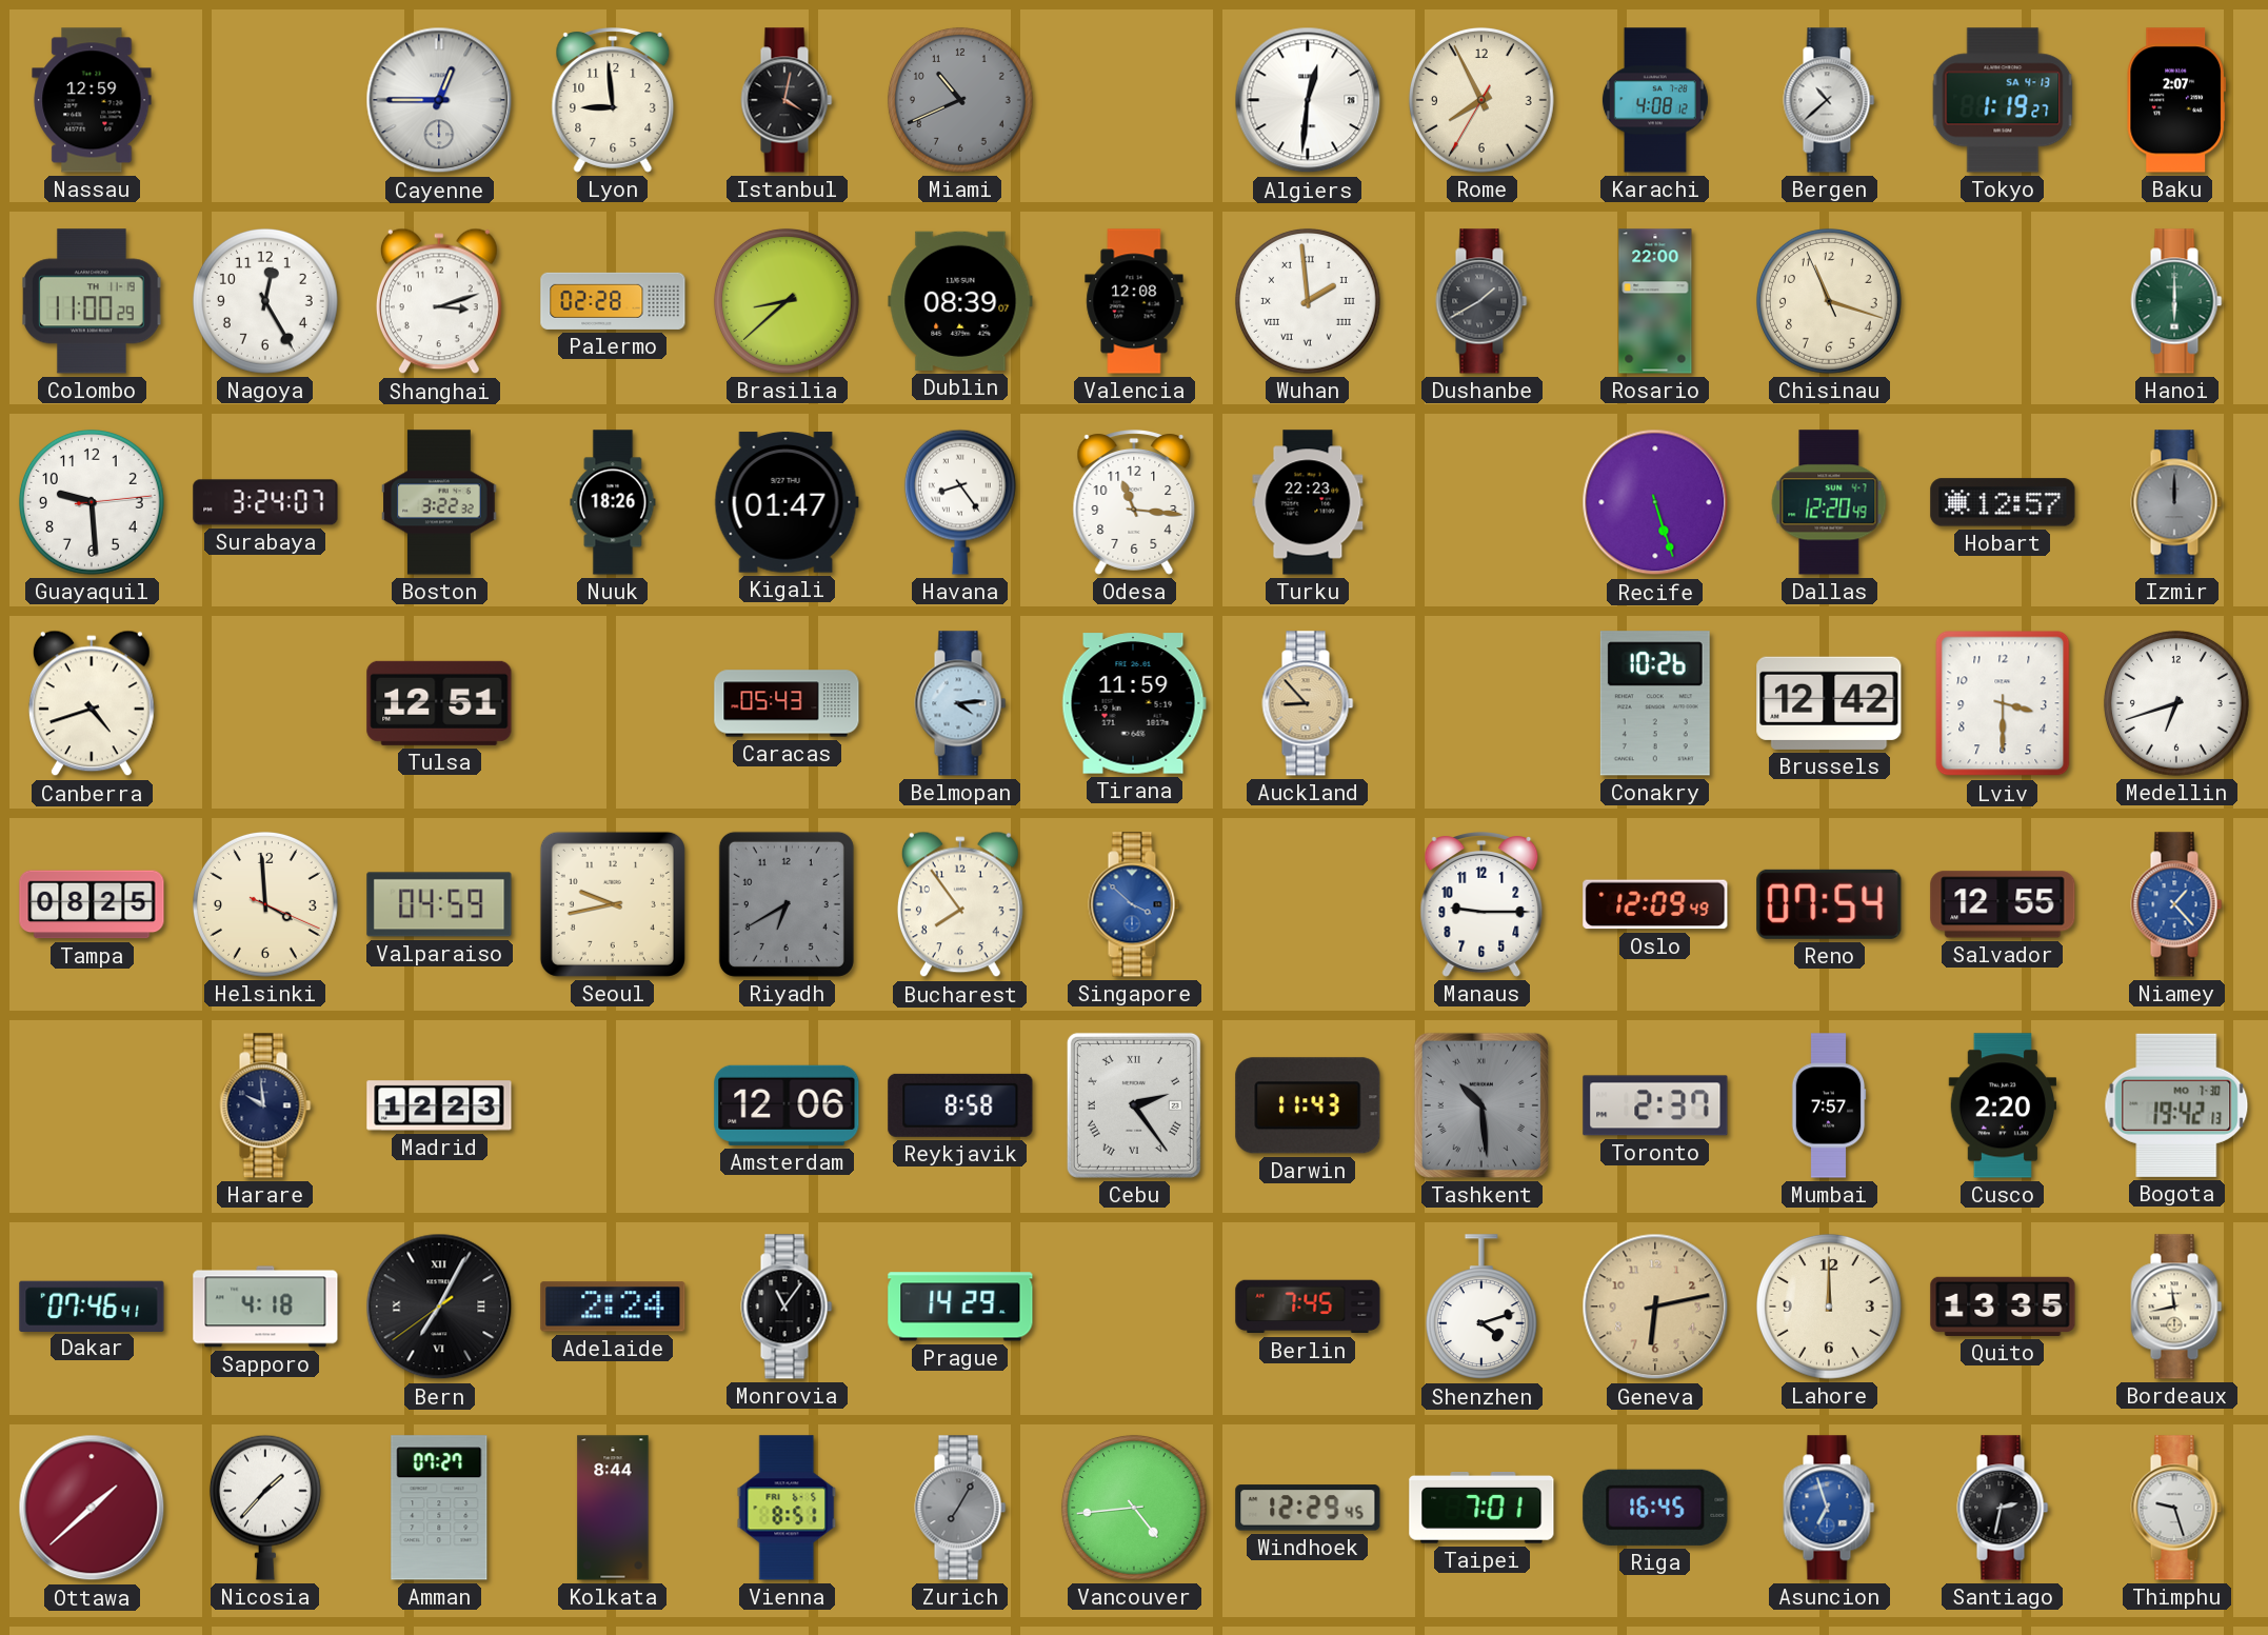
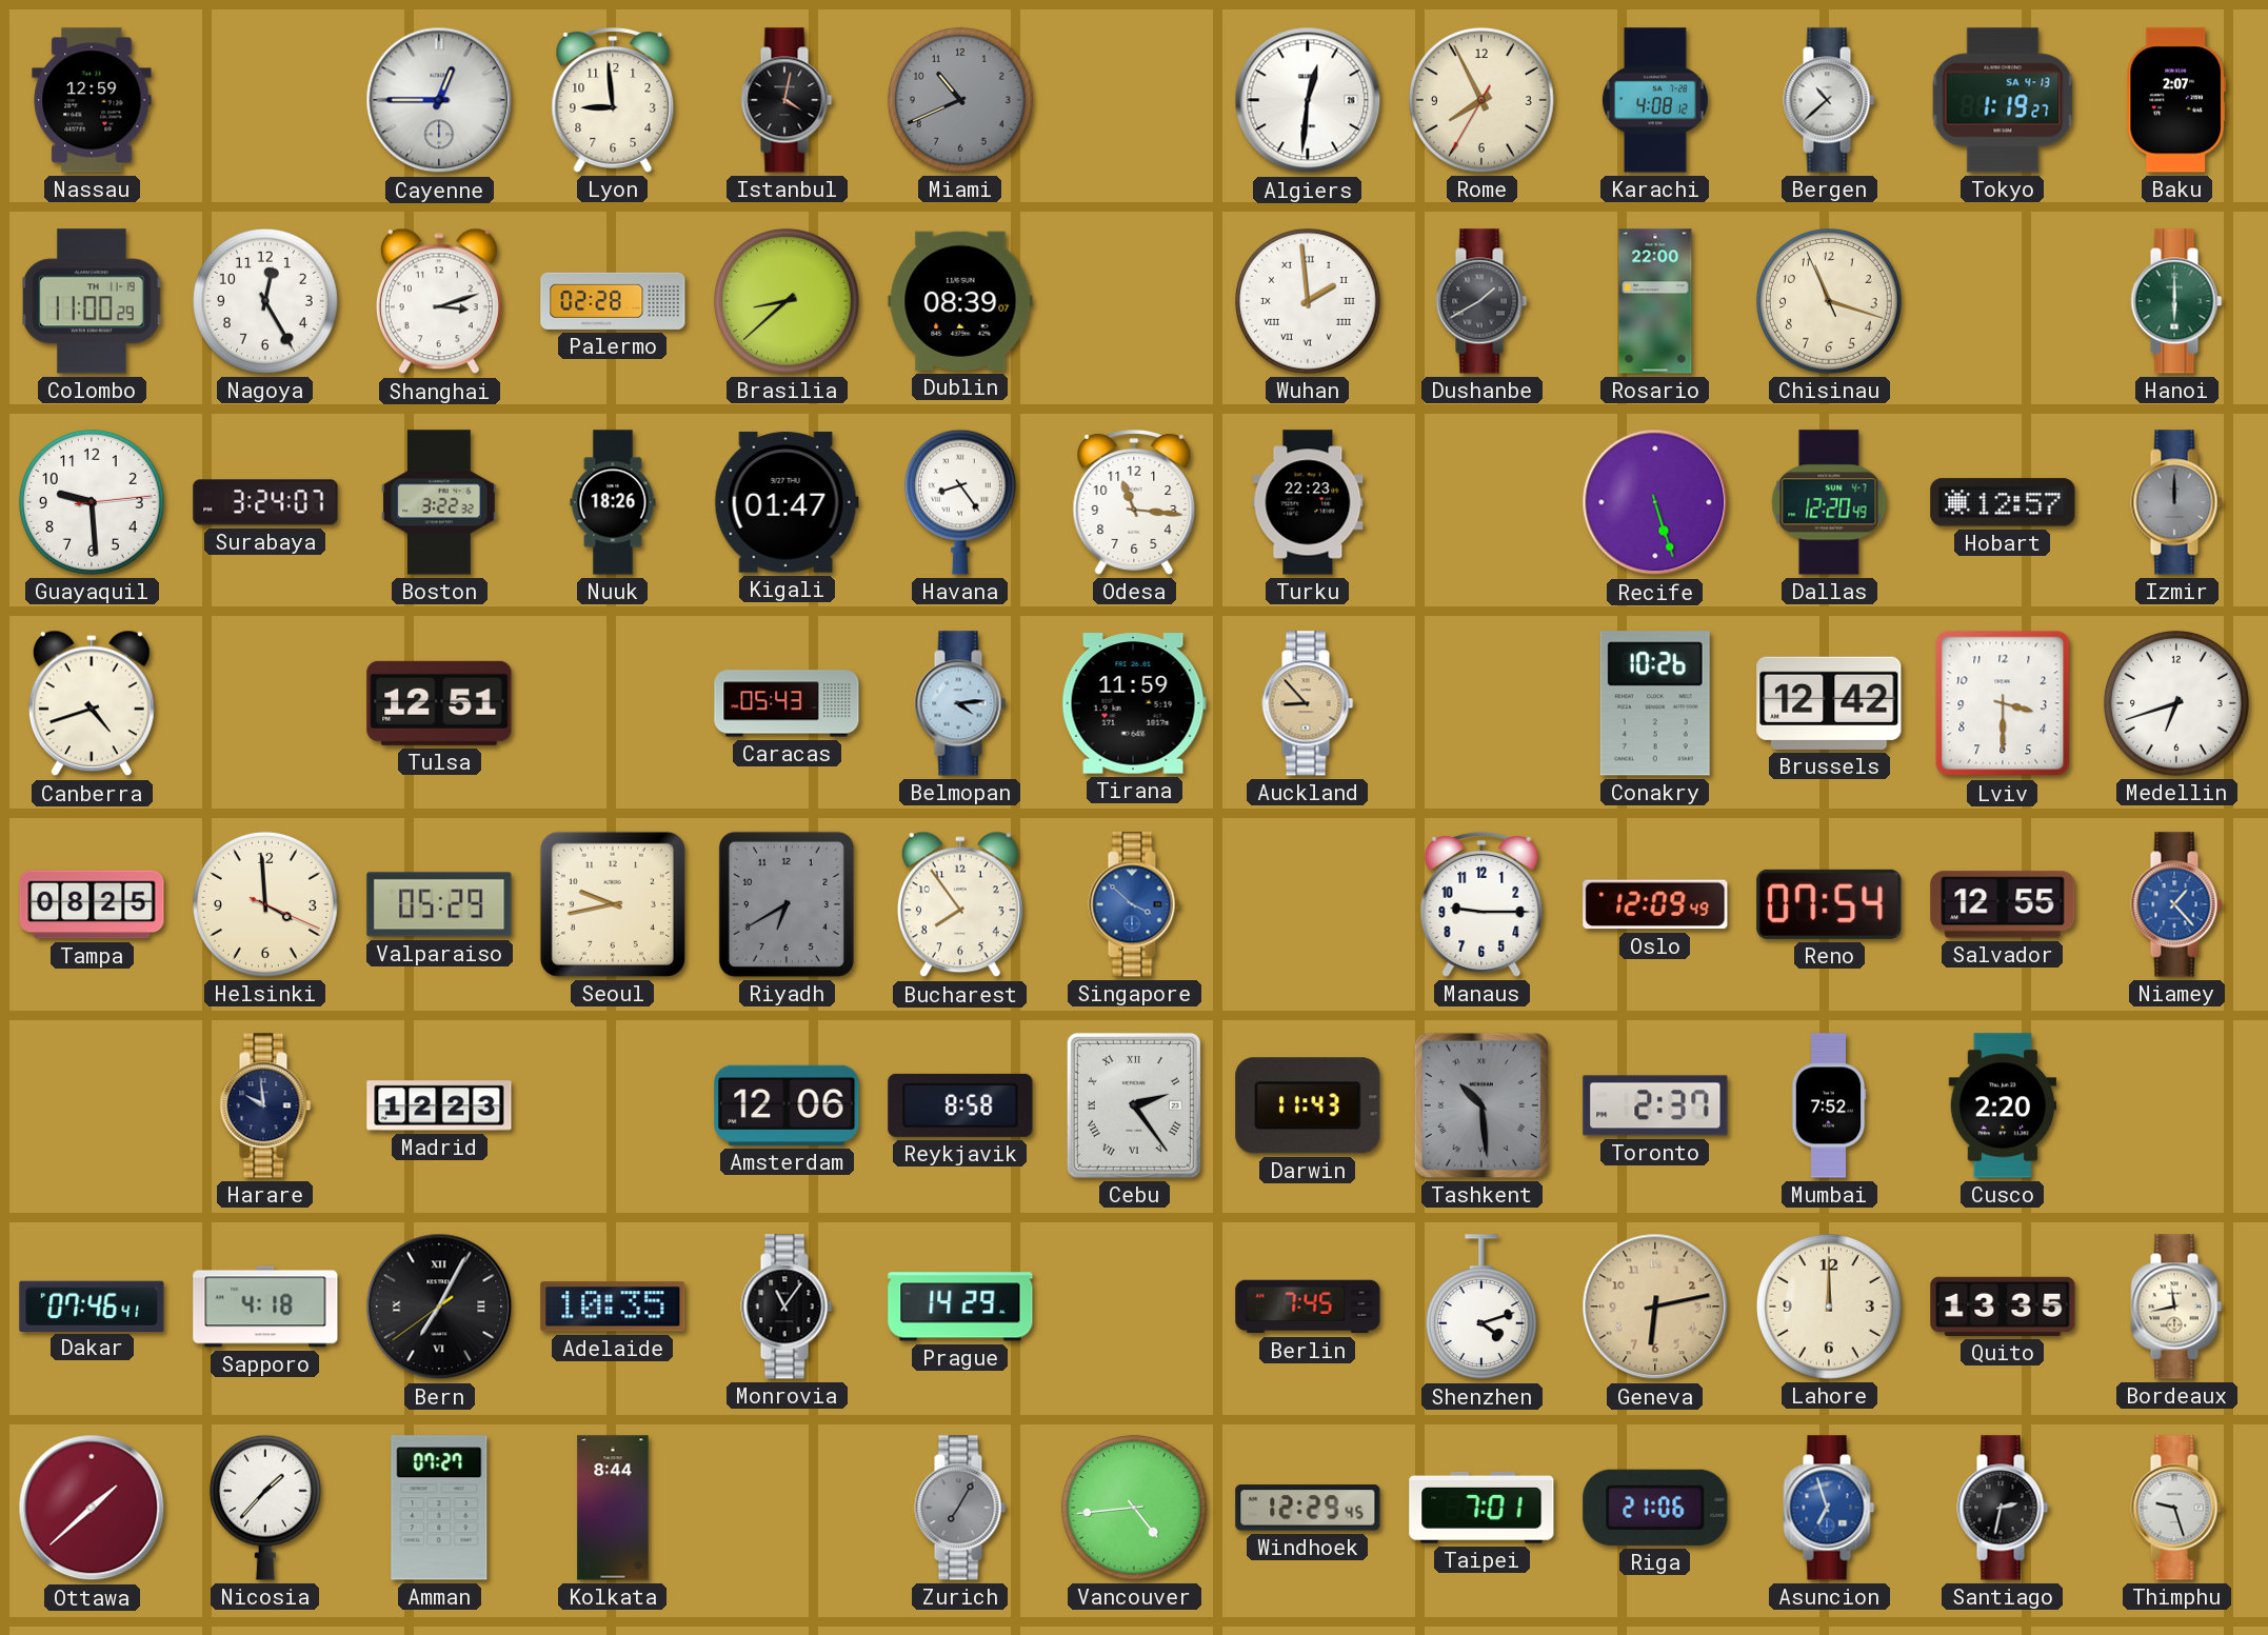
Valencia: 12:08 -> none (1134, 301)
Valparaiso: 04:59 -> 05:29 (439, 904)
Mumbai: 7:57 -> 7:52 (1829, 1105)
Bogota: 19:42 -> none (2176, 1105)
Adelaide: 2:24 -> 10:35 (613, 1307)
Vienna: 8:51 -> none (787, 1508)
Riga: 16:45 -> 21:06 (1655, 1508)
